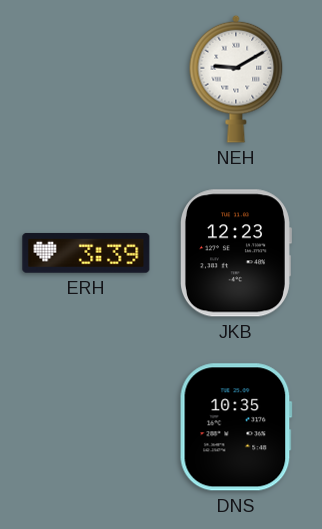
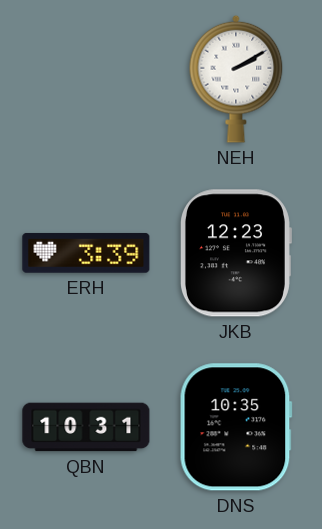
NEH: 9:10 -> 2:10 (236, 79)
QBN: none -> 10:31 (86, 427)
